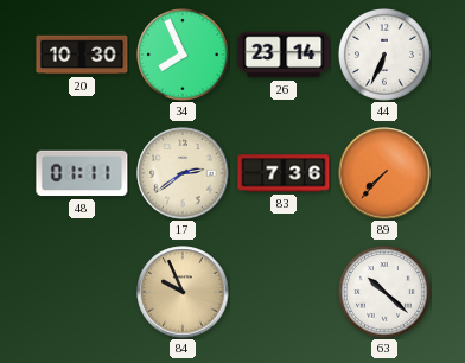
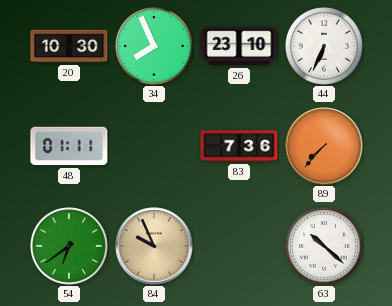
26: 23:14 -> 23:10 (239, 46)
17: 2:39 -> none (183, 173)
54: none -> 6:39 (70, 247)
